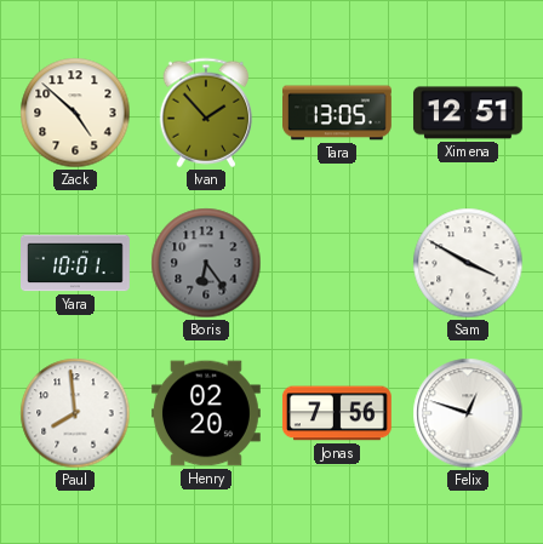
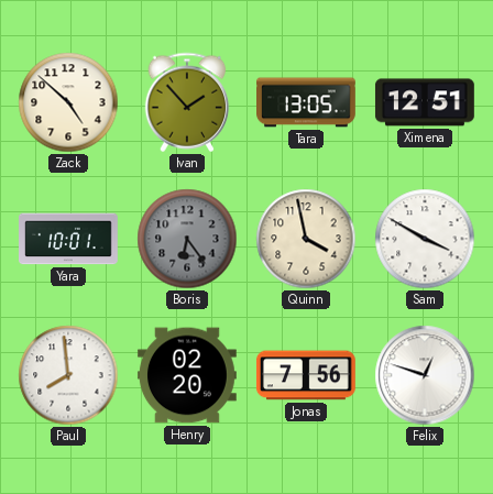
Quinn: none -> 3:58 (306, 239)
